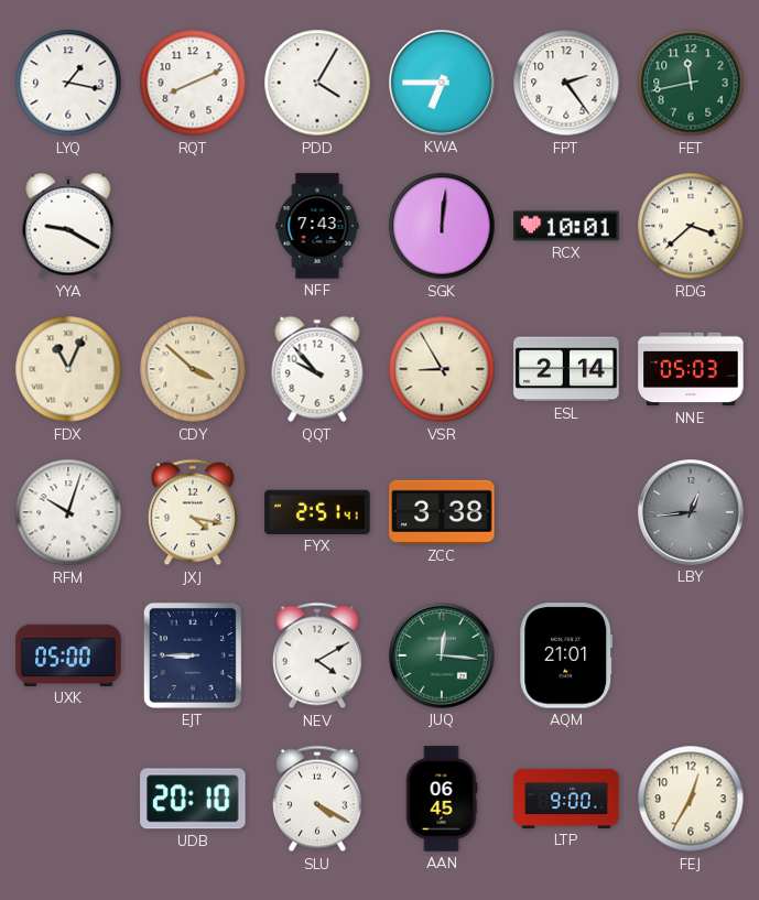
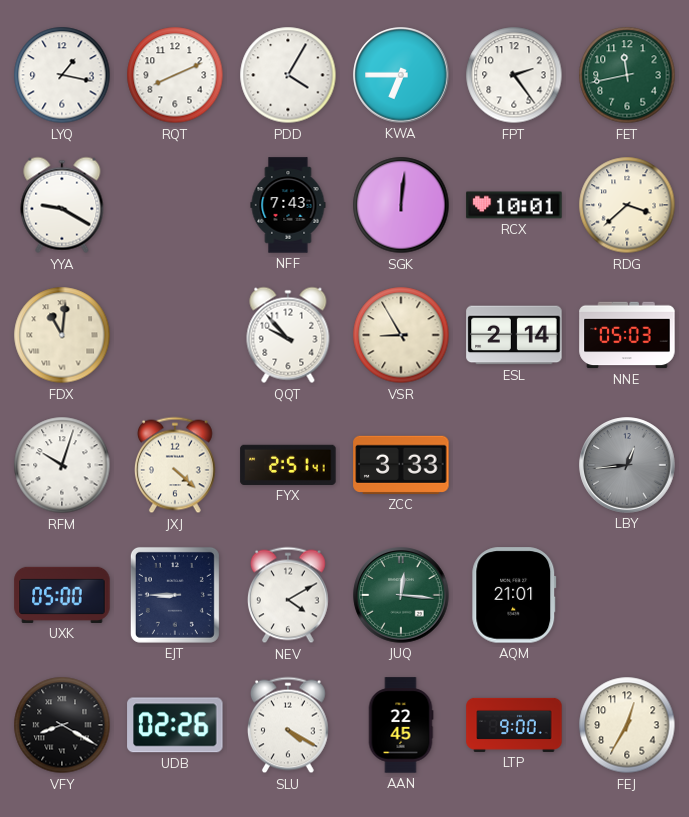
FDX: 11:04 -> 11:01 (62, 335)
CDY: 3:52 -> none (193, 369)
JXJ: 4:17 -> 4:22 (176, 465)
ZCC: 3:38 -> 3:33 (401, 465)
VFY: none -> 8:20 (62, 725)
UDB: 20:10 -> 02:26 (175, 725)
AAN: 06:45 -> 22:45 (401, 725)
